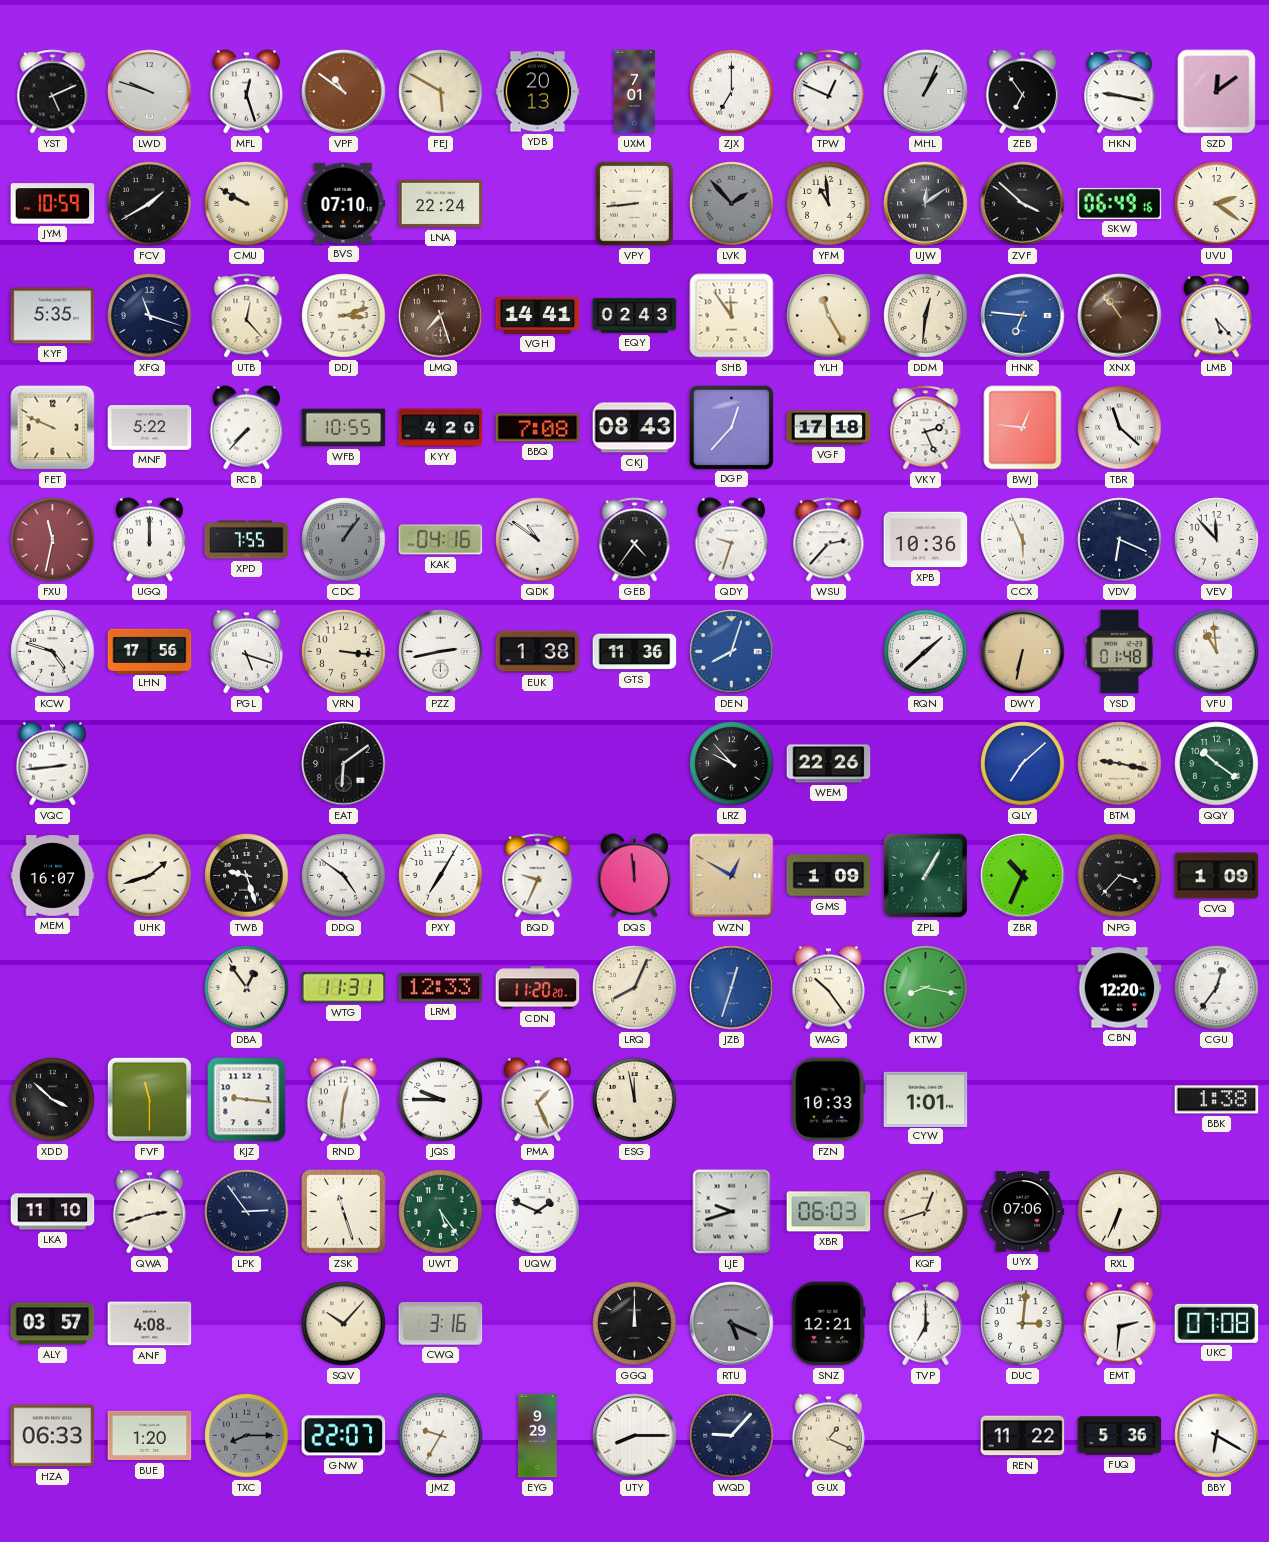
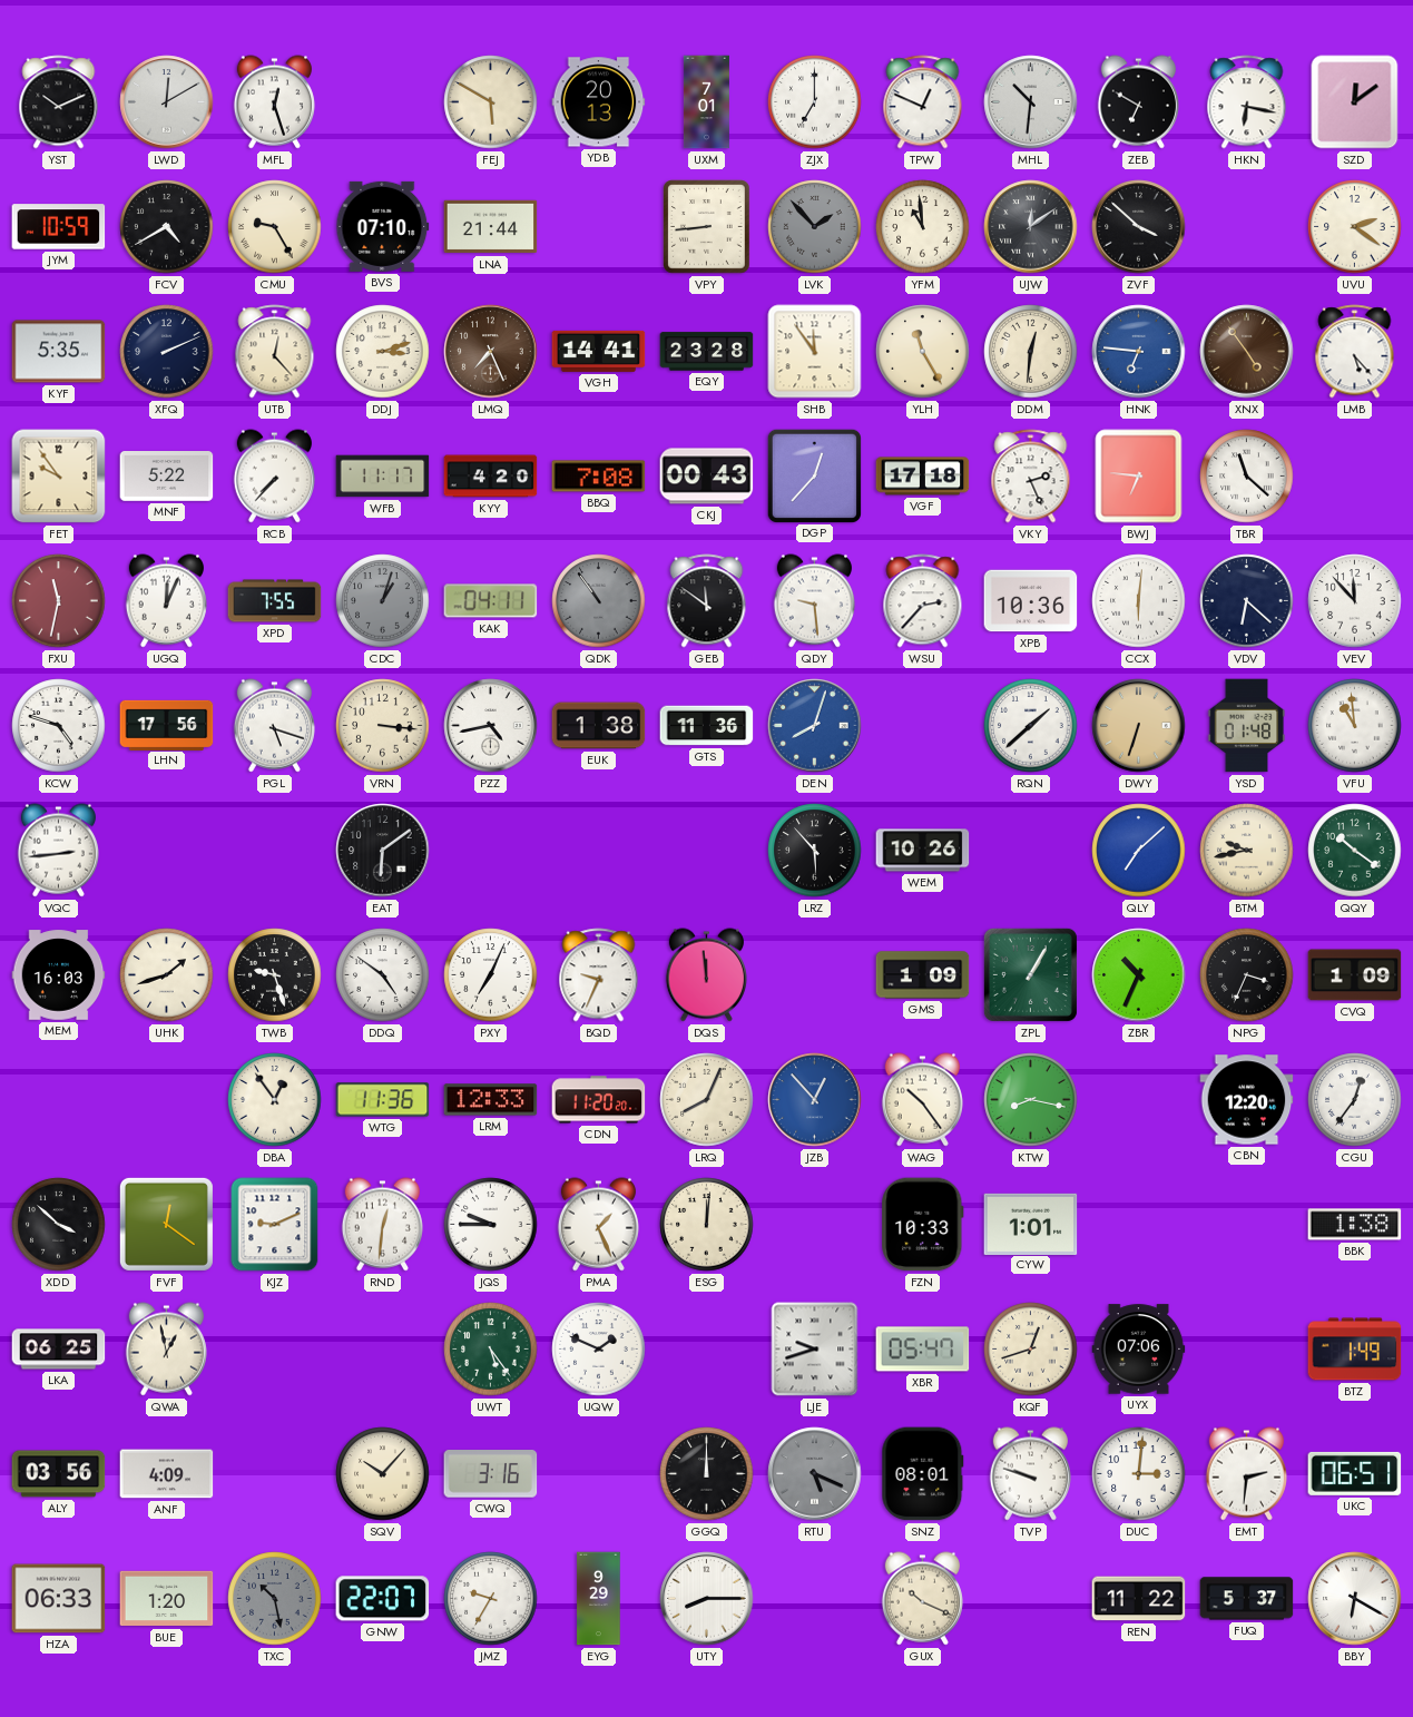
YST: 5:11 -> 10:11 (59, 102)
LWD: 9:48 -> 12:10 (167, 102)
VPF: 10:51 -> none (344, 92)
MHL: 1:04 -> 10:31 (1031, 102)
ZEB: 6:54 -> 6:50 (1138, 102)
HKN: 9:17 -> 6:17 (1247, 102)
FCV: 1:40 -> 4:40 (167, 227)
CMU: 9:50 -> 9:25 (275, 227)
LNA: 22:24 -> 21:44 (491, 227)
SKW: 06:49 -> none (1120, 203)
XFQ: 11:18 -> 2:11 (167, 352)
LMQ: 7:27 -> 7:26 (491, 352)
EQY: 02:43 -> 23:28 (707, 352)
XNX: 10:54 -> 4:54 (1247, 352)
FET: 9:49 -> 9:54 (59, 477)
WFB: 10:55 -> 11:17 (383, 477)
CKJ: 08:43 -> 00:43 (707, 477)
BWJ: 12:46 -> 6:46 (1139, 477)
UGQ: 12:00 -> 12:04 (166, 601)
CDC: 1:06 -> 1:03 (383, 601)
KAK: 04:16 -> 04:11 (491, 601)
QDK: 10:51 -> 10:54 (599, 601)
QDK dial: white -> grey (599, 601)
GEB: 4:36 -> 11:51 (707, 601)
QDY: 9:33 -> 9:29 (814, 601)
CCX: 5:56 -> 6:01 (1139, 601)
VDV: 6:19 -> 6:22 (1247, 601)
PZZ: 2:43 -> 4:43 (491, 726)
DWY: 6:32 -> 6:33 (1139, 726)
LRZ: 9:53 -> 5:53 (815, 851)
WEM: 22:26 -> 10:26 (923, 851)
BTM: 9:17 -> 9:43 (1247, 851)
MEM: 16:07 -> 16:03 (59, 975)
PXY: 7:05 -> 7:04 (491, 975)
WZN: 12:50 -> none (732, 876)
NPG: 3:37 -> 3:34 (1247, 975)
WTG: 11:31 -> 11:36 (383, 1100)
JZB: 12:33 -> 12:53 (815, 1100)
FVF: 11:30 -> 12:21 (166, 1224)
KJZ: 9:16 -> 9:11 (275, 1225)
ESG: 11:58 -> 12:01 (707, 1225)
LKA: 11:10 -> 06:25 (59, 1350)
QWA: 2:42 -> 12:58 (166, 1350)
LPK: 2:54 -> none (247, 1212)
ZSK: 11:27 -> none (344, 1212)
XBR: 06:03 -> 05:47 (923, 1350)
RXL: 6:34 -> none (1120, 1212)
BTZ: none -> 1:49 (1355, 1350)
ALY: 03:57 -> 03:56 (59, 1474)
ANF: 4:08 -> 4:09 (167, 1474)
SNZ: 12:21 -> 08:01 (923, 1474)
TVP: 7:00 -> 9:48 (1030, 1474)
UKC: 07:08 -> 06:51 (1355, 1473)
TXC: 8:15 -> 10:28 (275, 1599)
WQD: 9:07 -> none (732, 1436)
GUX: 1:19 -> 10:19 (922, 1599)
FUQ: 5:36 -> 5:37 (1247, 1599)
